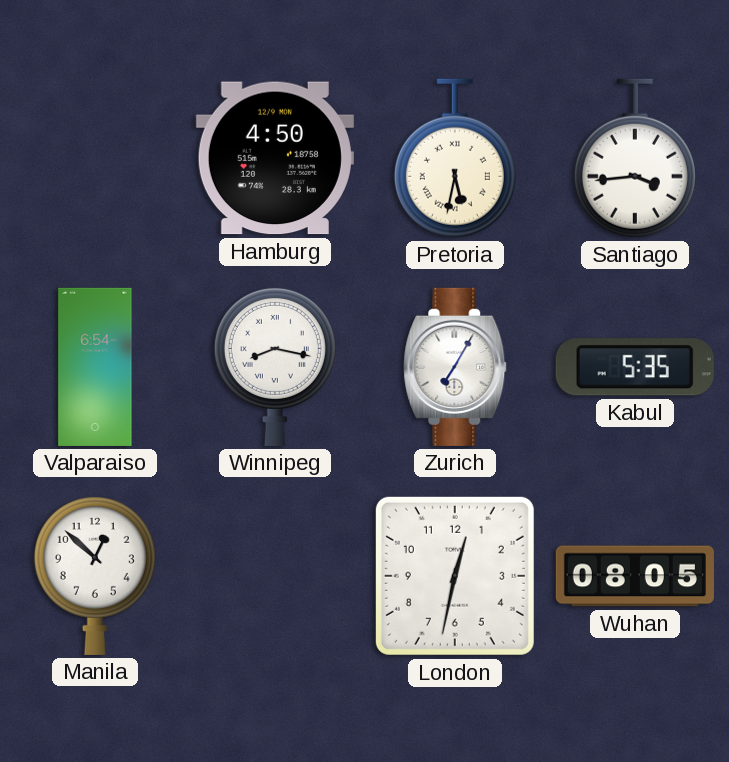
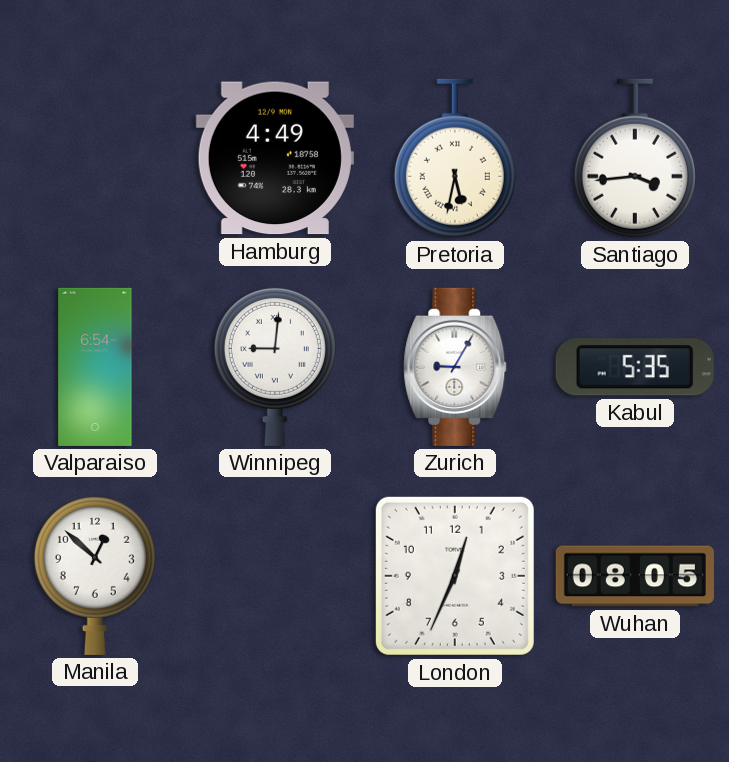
Hamburg: 4:50 -> 4:49 (275, 158)
Winnipeg: 8:17 -> 9:01 (275, 366)
Zurich: 7:05 -> 9:05 (455, 367)
London: 12:32 -> 12:34 (455, 576)
